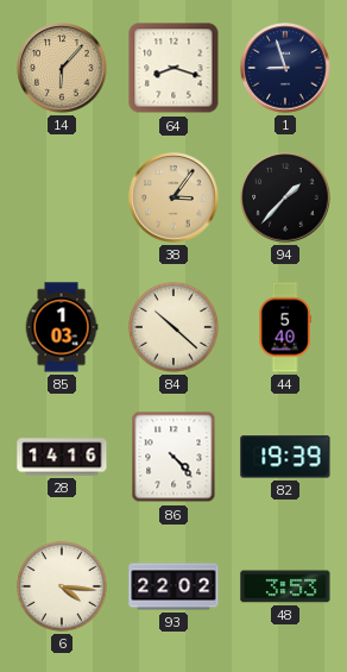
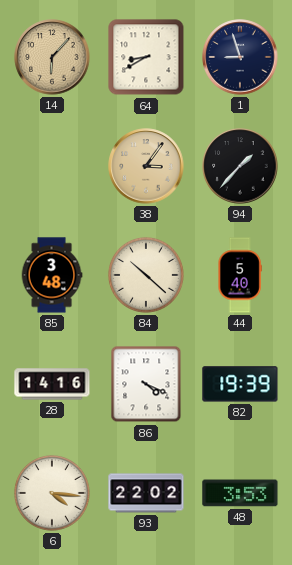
64: 8:18 -> 8:40 (146, 57)
85: 1:03 -> 3:48 (52, 275)
86: 4:23 -> 4:19 (146, 384)
